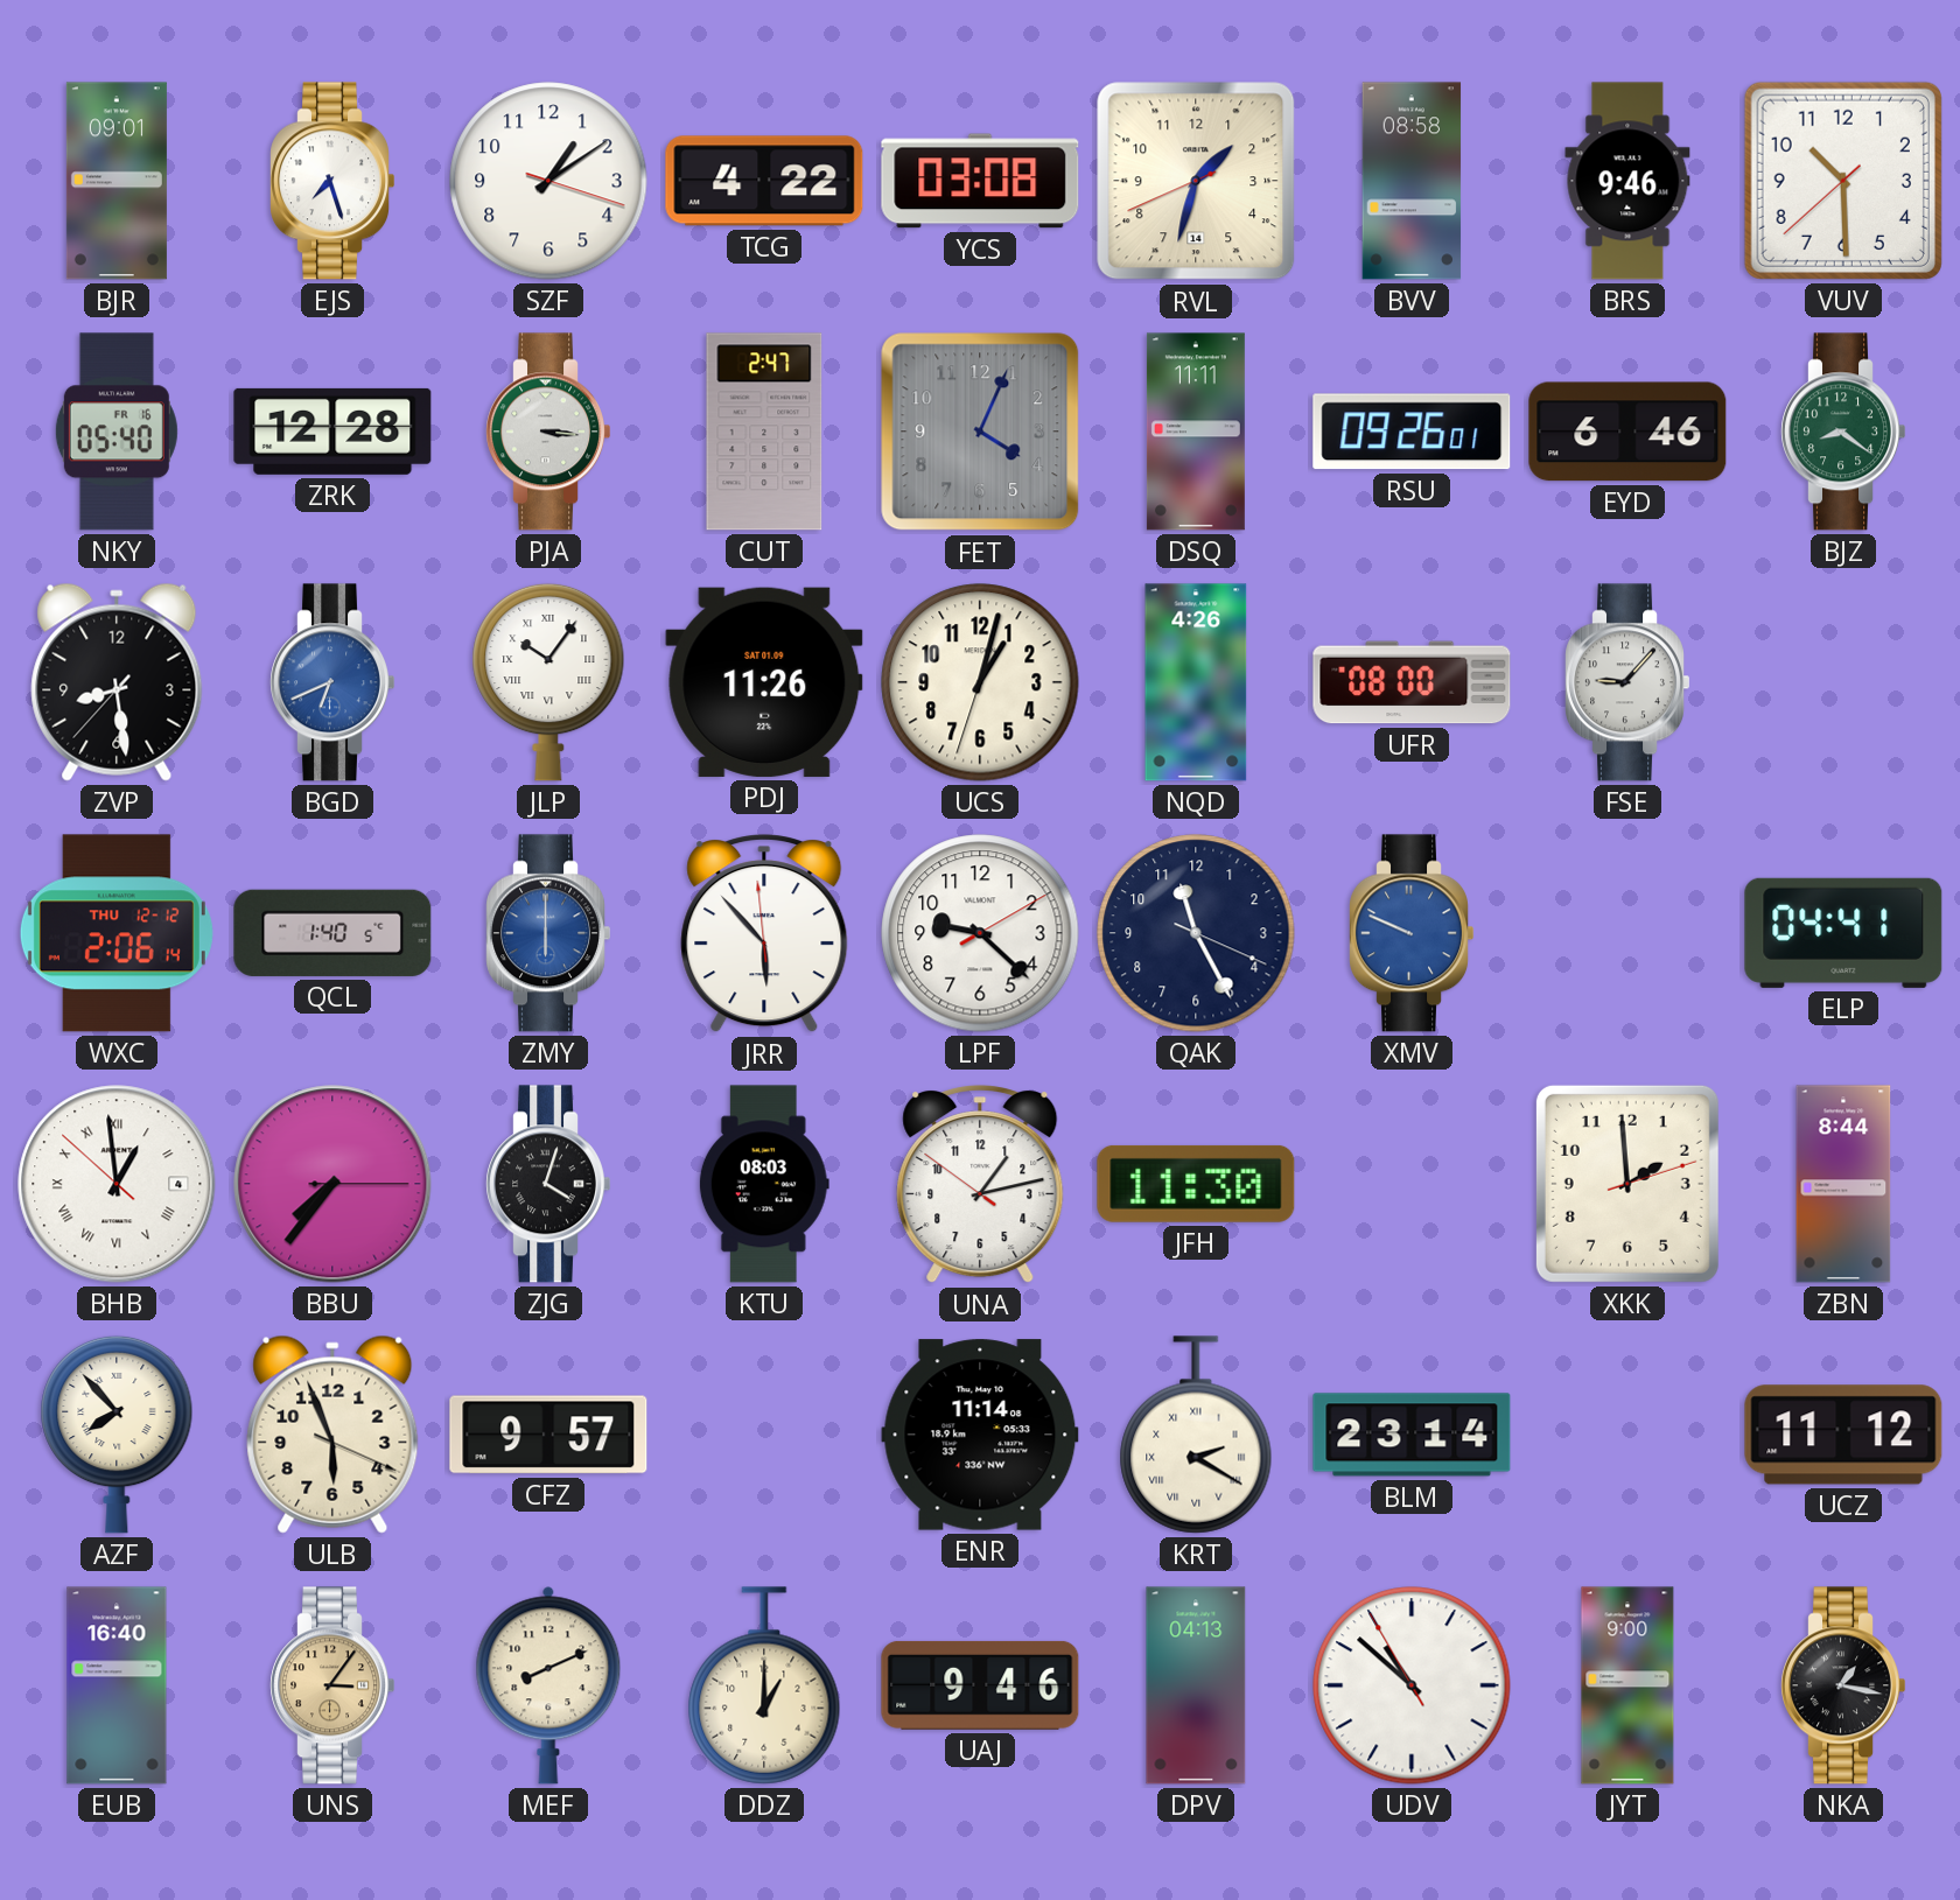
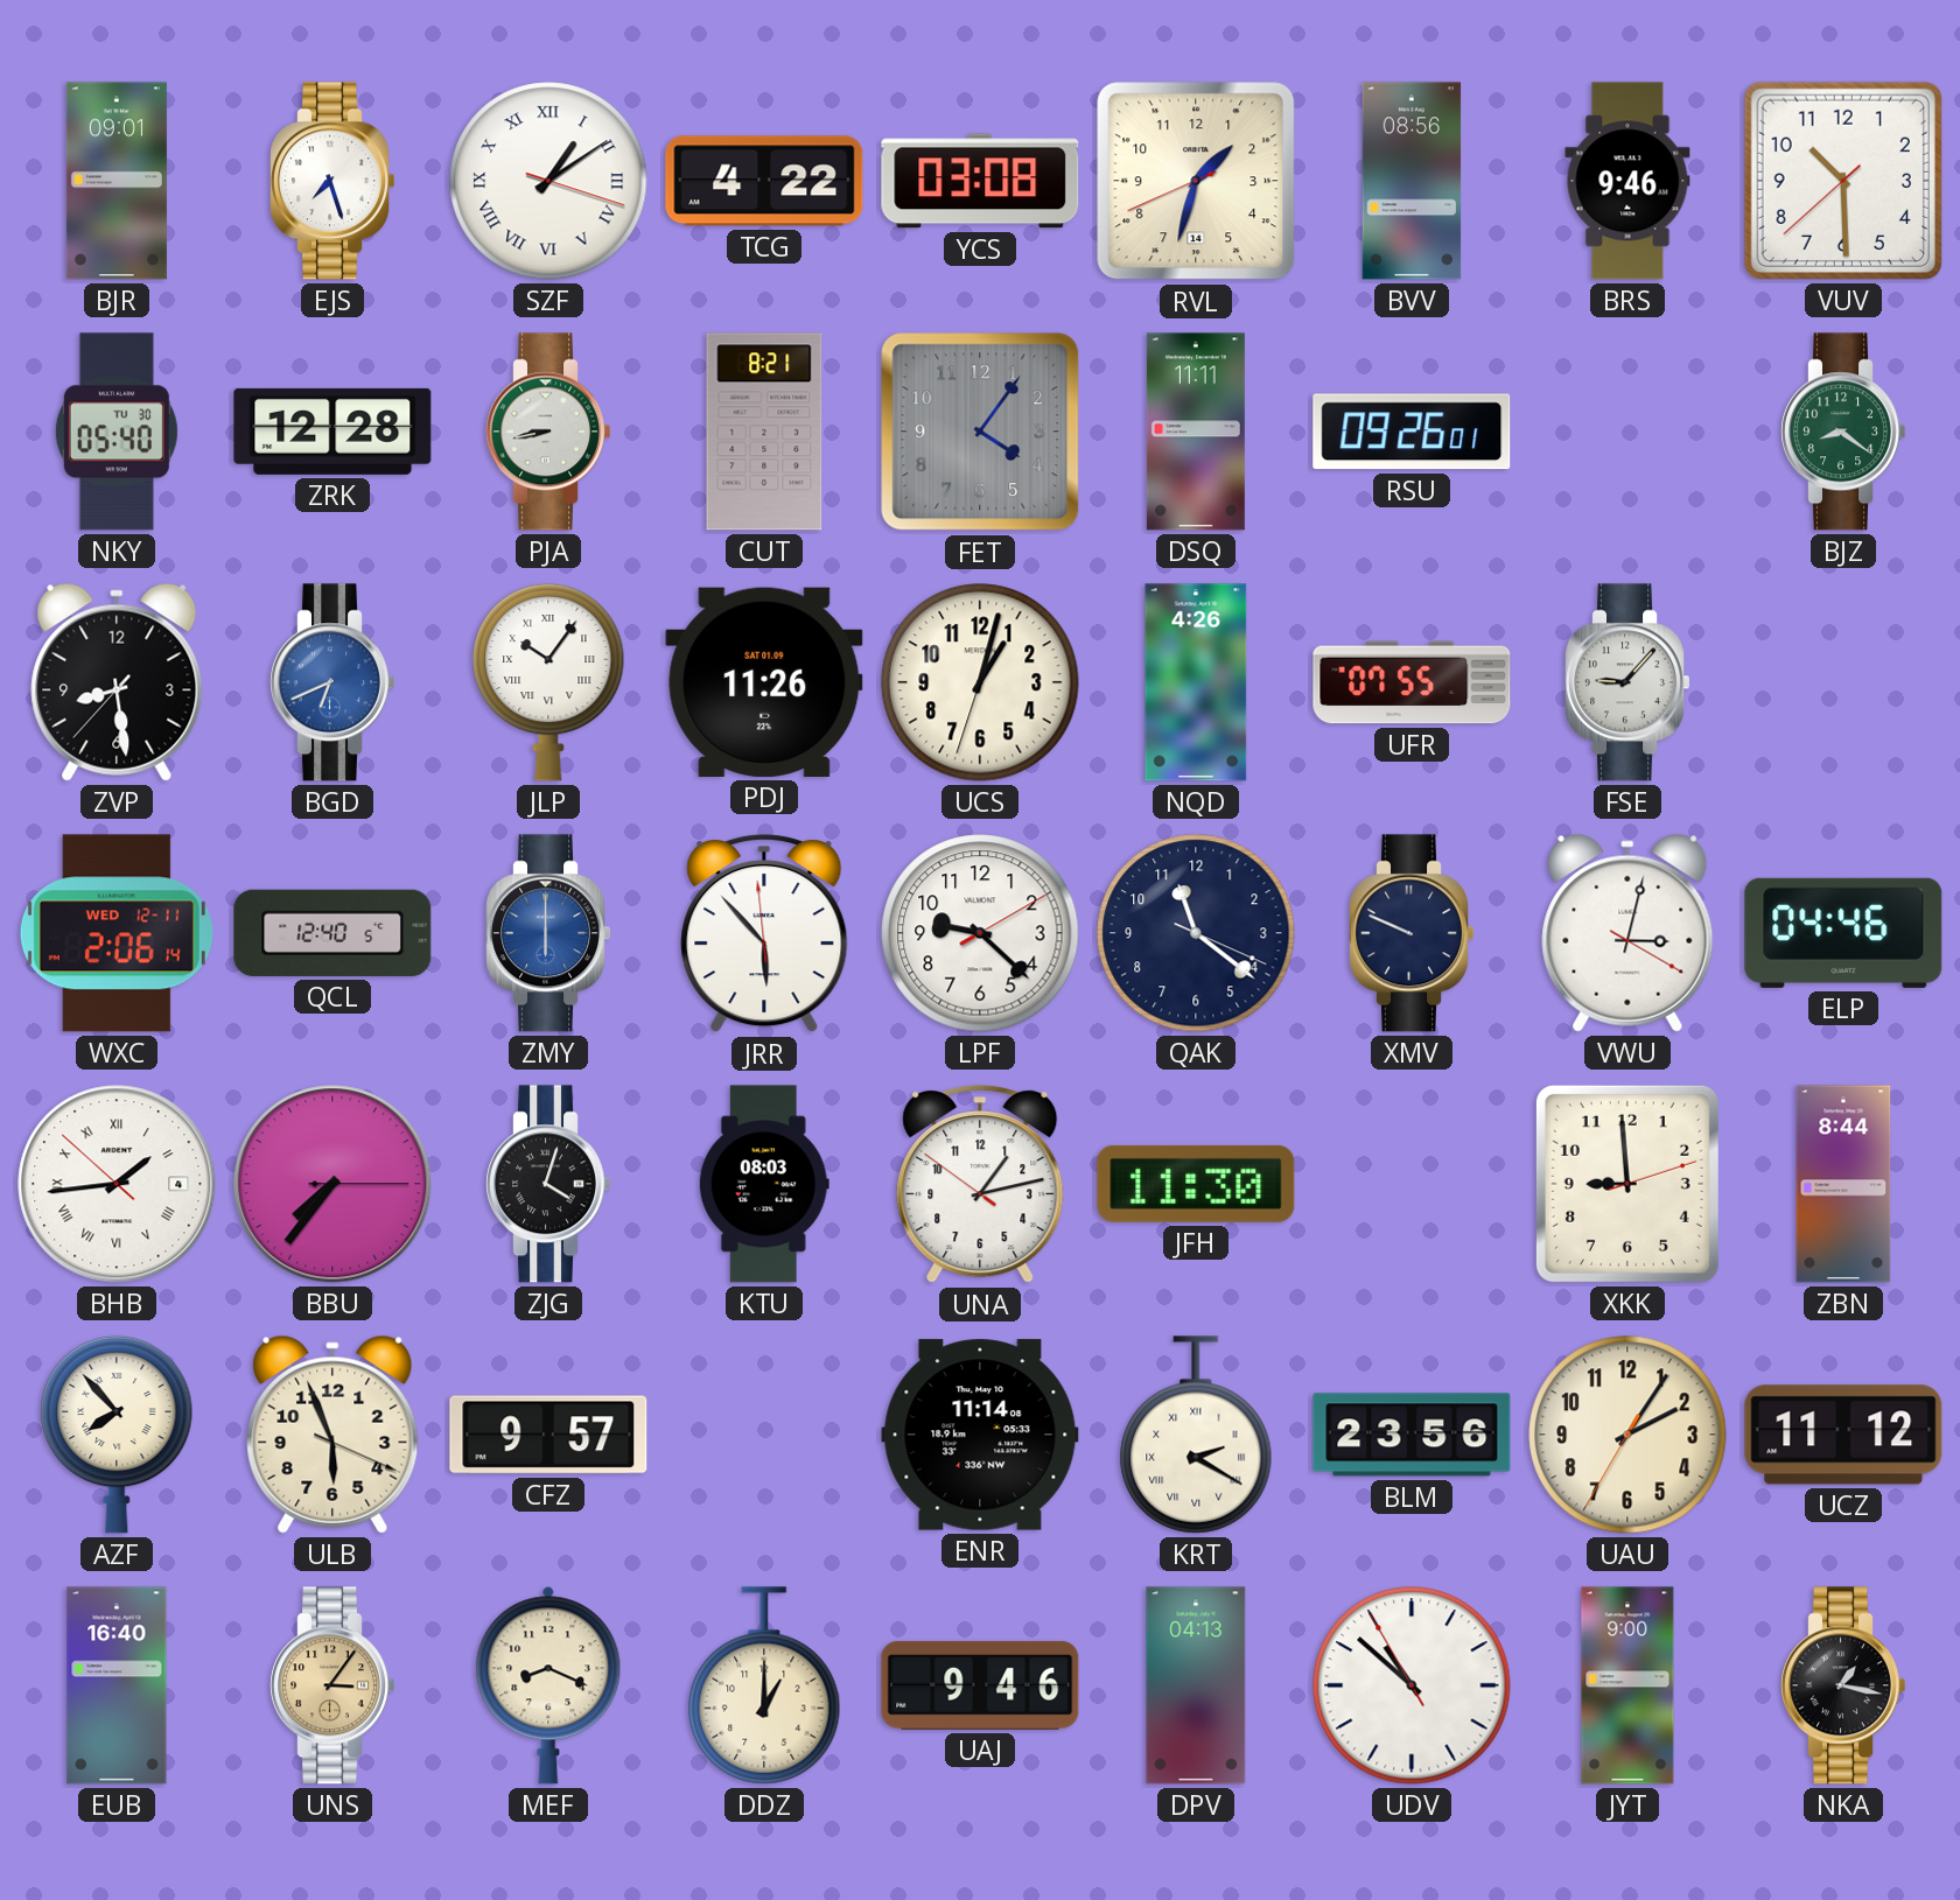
SZF numerals: Arabic -> Roman (548, 181)
BVV: 08:58 -> 08:56 (1412, 181)
NKY date: FR 16 -> TU 30 (117, 432)
PJA: 3:16 -> 8:43 (547, 432)
CUT: 2:47 -> 8:21 (764, 432)
FET: 4:04 -> 4:06 (980, 432)
EYD: 6:46 -> none (1627, 432)
UFR: 08:00 -> 07:55 (1412, 682)
WXC date: THU 12-12 -> WED 12-11 (117, 933)
QCL: 1:40 -> 12:40 (332, 933)
QAK: 11:25 -> 11:21 (1196, 933)
XMV dial: blue -> navy (1410, 933)
VWU: none -> 3:02 (1627, 933)
ELP: 04:41 -> 04:46 (1843, 933)
BHB: 12:58 -> 1:43 (117, 1184)
XKK: 1:59 -> 8:59 (1627, 1184)
BLM: 23:14 -> 23:56 (1412, 1435)
UAU: none -> 2:05 (1627, 1435)
MEF: 8:11 -> 8:19 (548, 1685)
